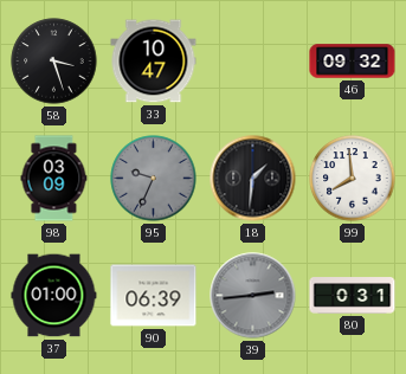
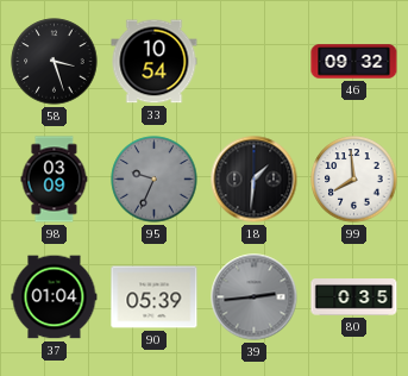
33: 10:47 -> 10:54 (155, 62)
37: 01:00 -> 01:04 (55, 297)
90: 06:39 -> 05:39 (155, 297)
80: 0:31 -> 0:35 (354, 297)
